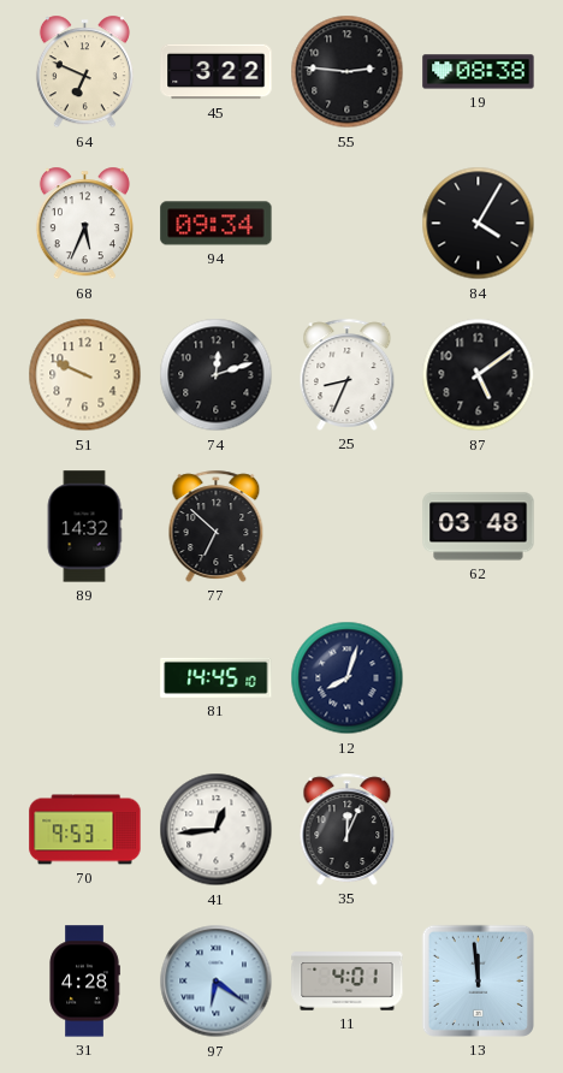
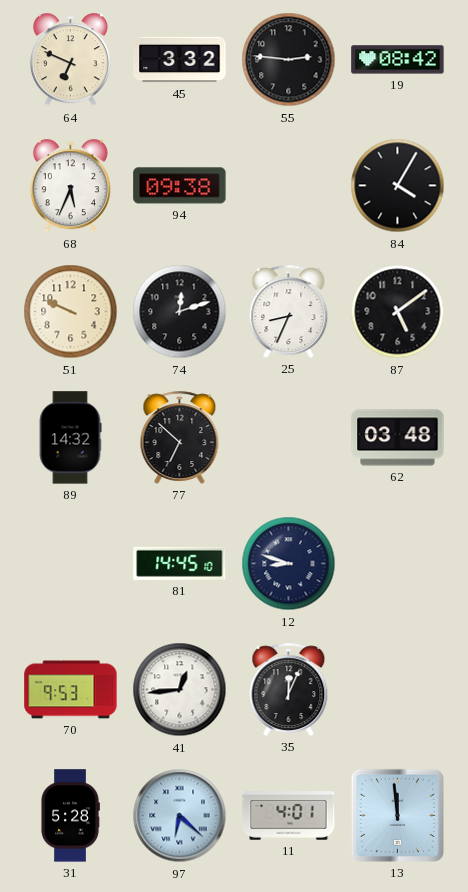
45: 3:22 -> 3:32 (180, 60)
19: 08:38 -> 08:42 (398, 60)
94: 09:34 -> 09:38 (180, 186)
12: 8:03 -> 8:48 (289, 564)
31: 4:28 -> 5:28 (70, 816)
97: 6:21 -> 6:22 (180, 816)
